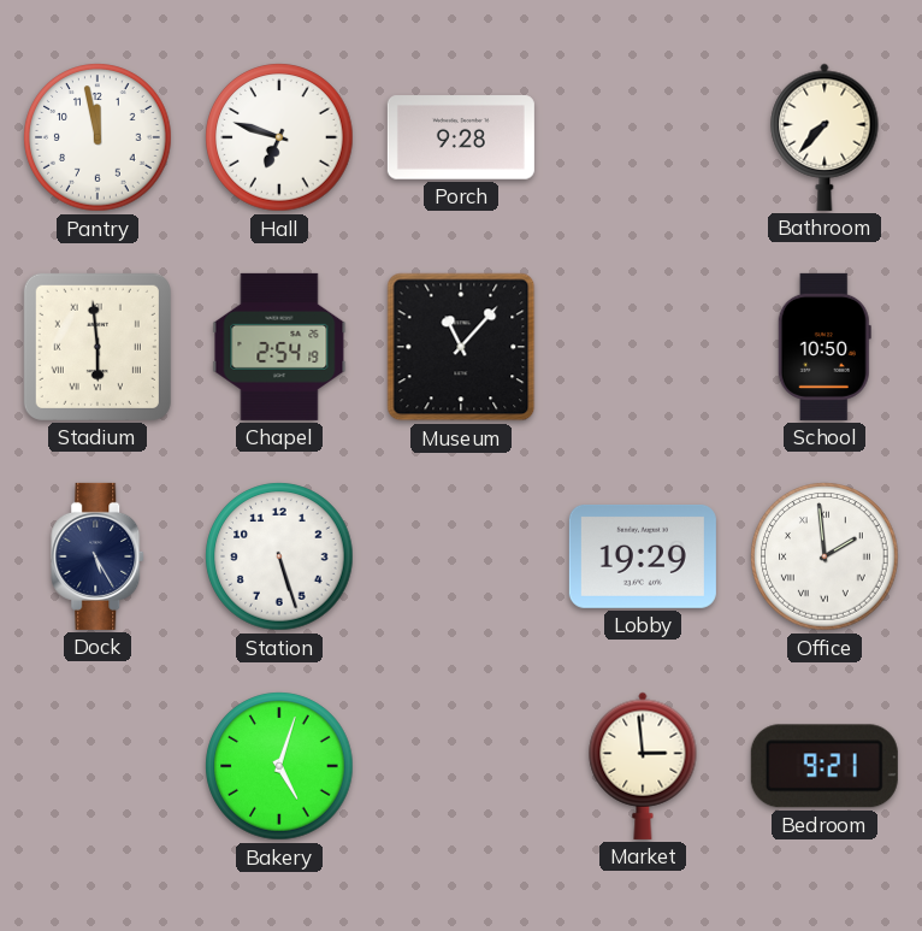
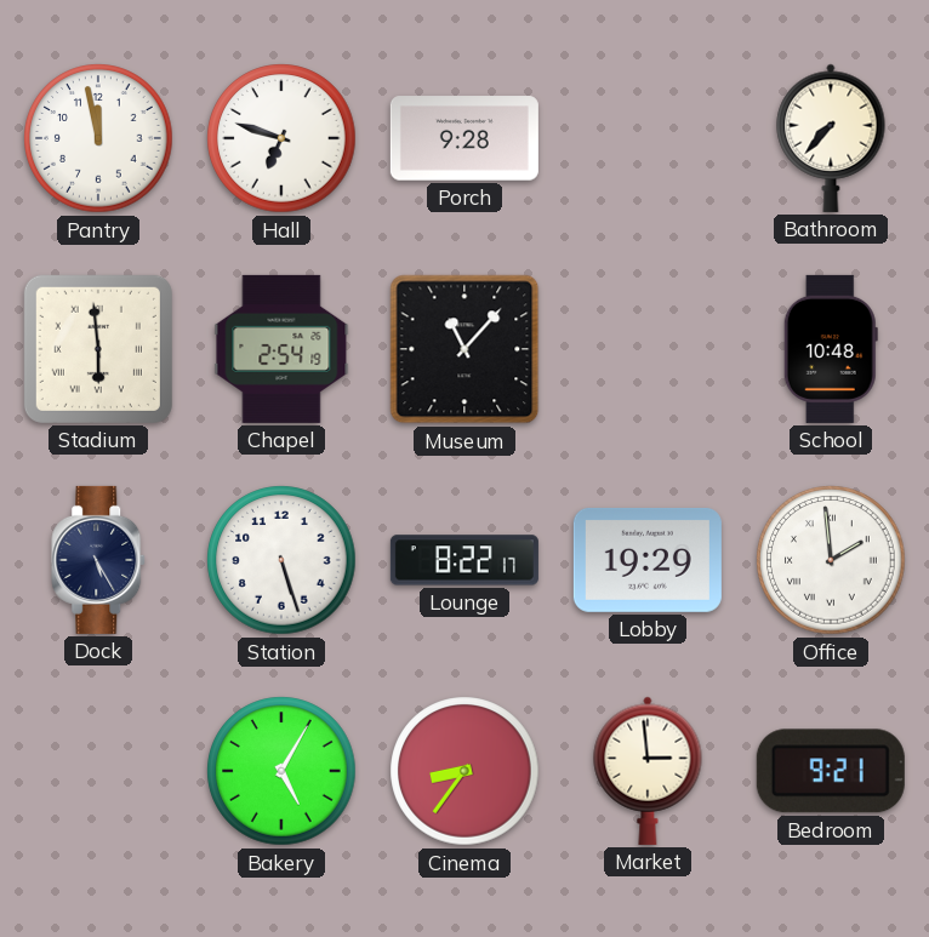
School: 10:50 -> 10:48 (831, 349)
Lounge: none -> 8:22 (464, 560)
Bakery: 5:03 -> 5:05 (281, 771)
Cinema: none -> 8:36 (464, 771)
